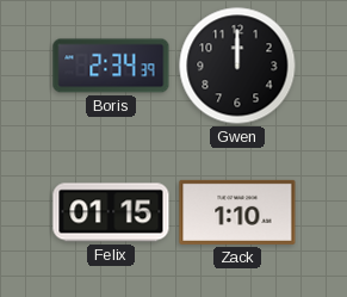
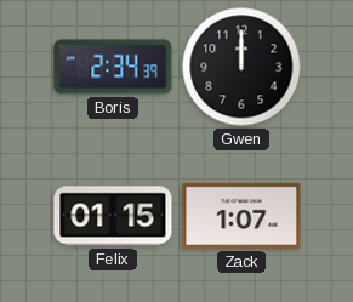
Zack: 1:10 -> 1:07 (241, 216)
